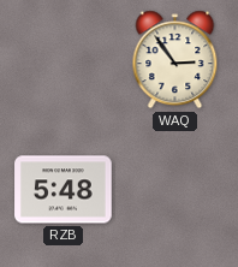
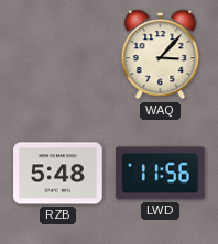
WAQ: 2:54 -> 3:07 (161, 55)
LWD: none -> 11:56 (160, 174)
